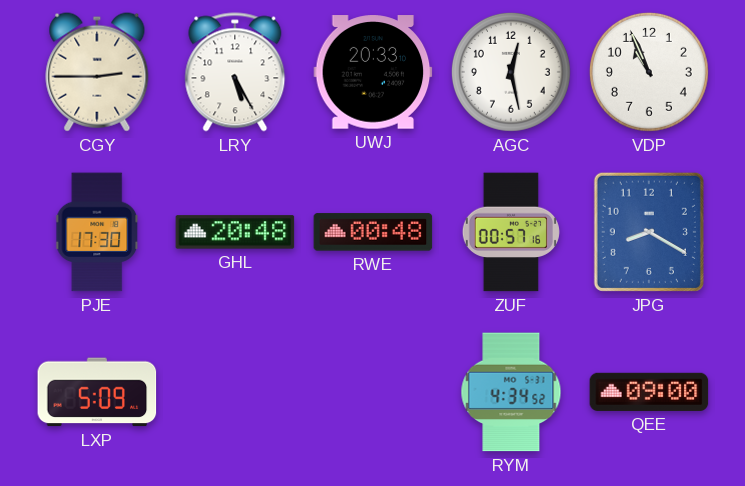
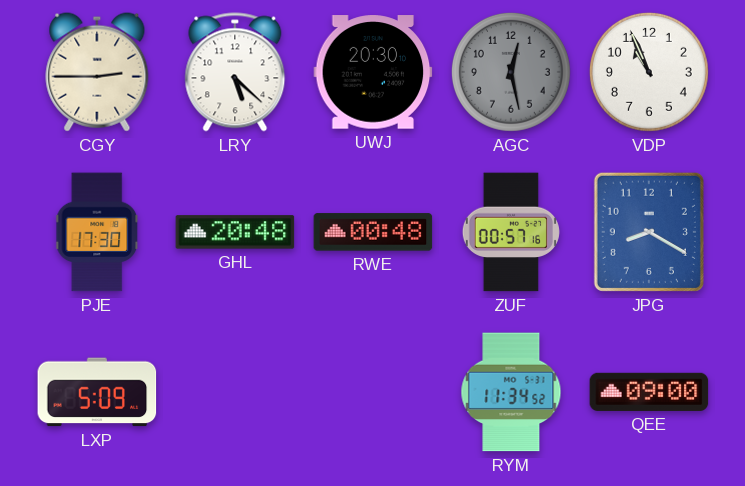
LRY: 5:25 -> 5:22 (235, 72)
UWJ: 20:33 -> 20:30 (373, 72)
AGC dial: white -> grey (511, 72)
RYM: 4:34 -> 11:34 (511, 392)
